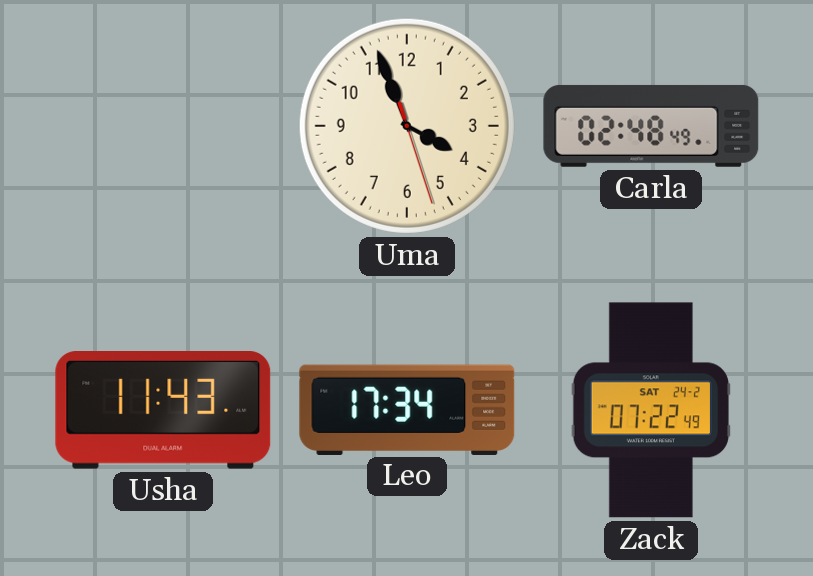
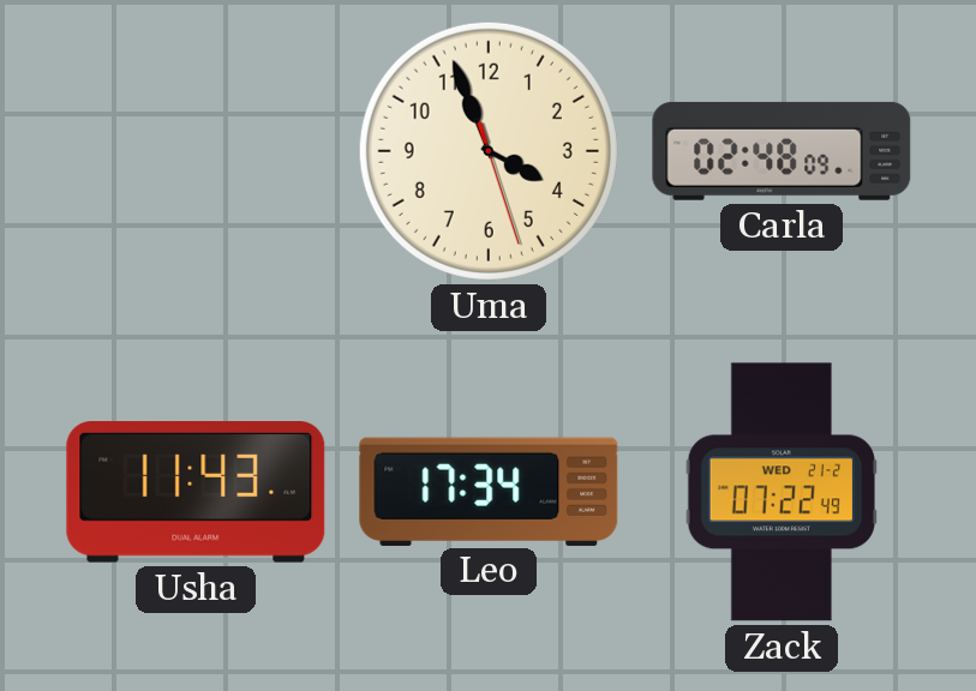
Carla: 02:48:49 -> 02:48:09 (782, 151)
Zack date: SAT 24-2 -> WED 21-2 (782, 492)
